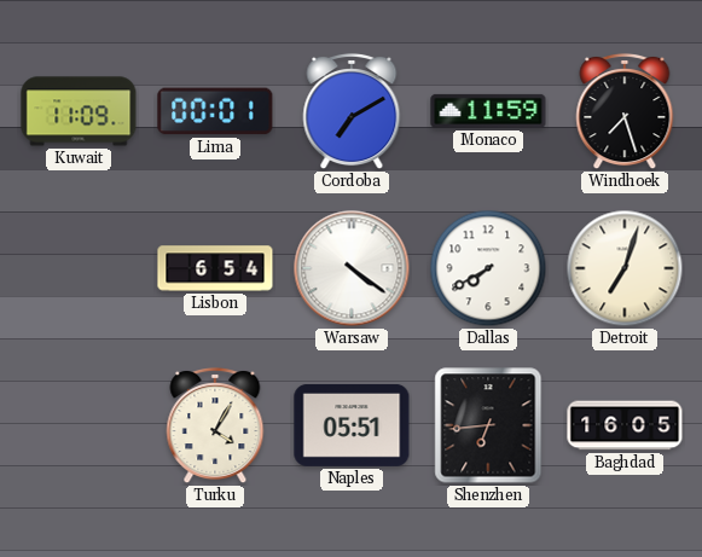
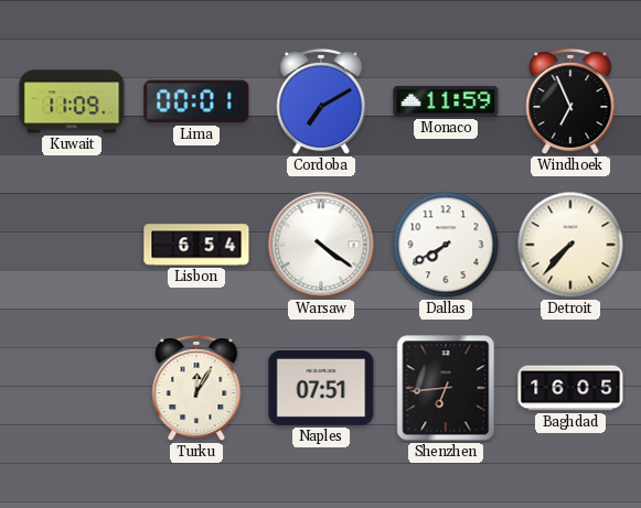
Windhoek: 7:27 -> 6:56 (570, 101)
Detroit: 7:03 -> 7:37 (570, 245)
Turku: 4:05 -> 12:05 (196, 388)
Naples: 05:51 -> 07:51 (321, 388)
